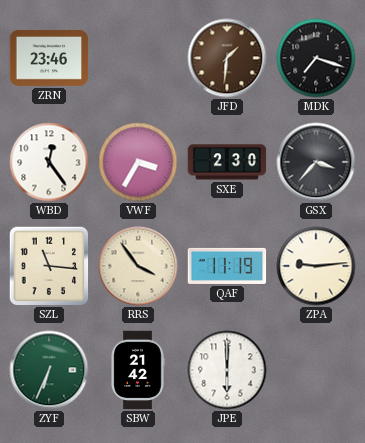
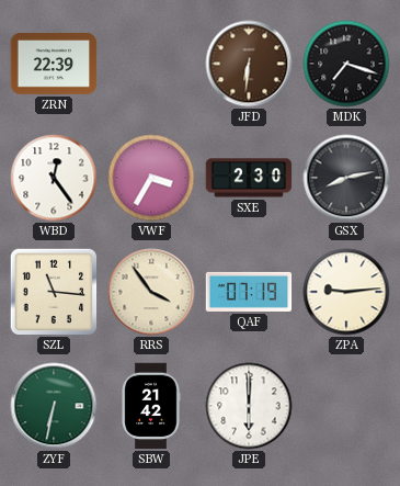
ZRN: 23:46 -> 22:39 (54, 64)
JFD: 1:31 -> 6:31 (249, 64)
GSX: 3:37 -> 8:13 (346, 178)
QAF: 11:19 -> 07:19 (249, 292)
ZYF: 6:34 -> 6:32 (54, 406)
